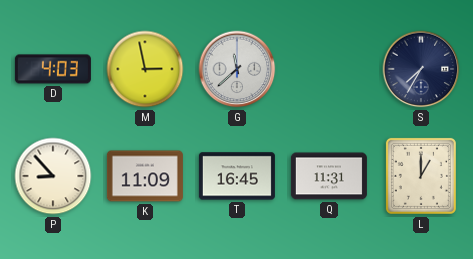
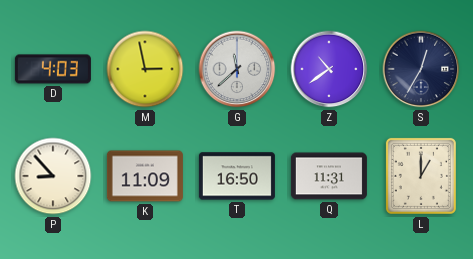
Z: none -> 10:39 (329, 69)
S: 7:35 -> 12:35 (421, 69)
T: 16:45 -> 16:50 (237, 176)
